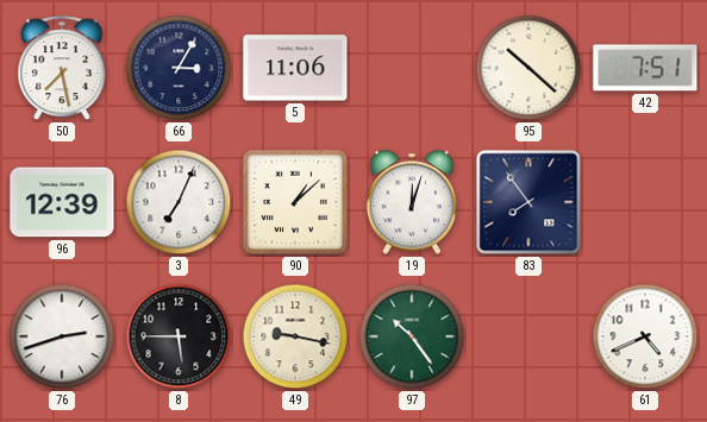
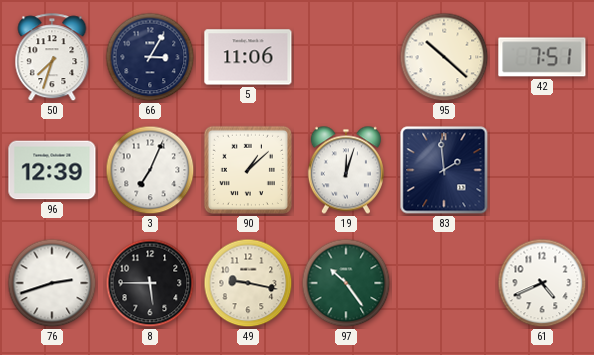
50: 7:28 -> 7:33 (52, 58)
83: 7:54 -> 1:59 (444, 170)
